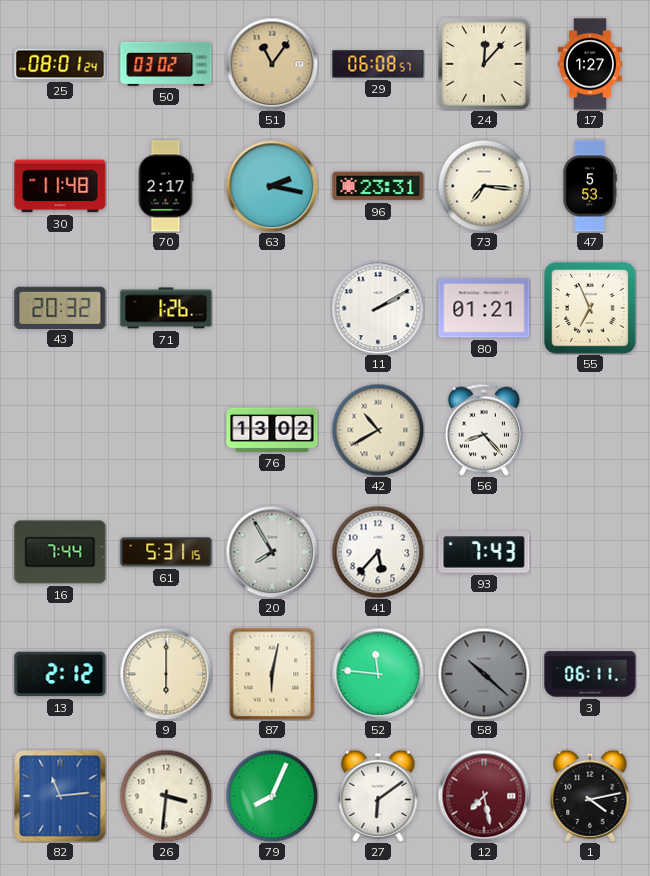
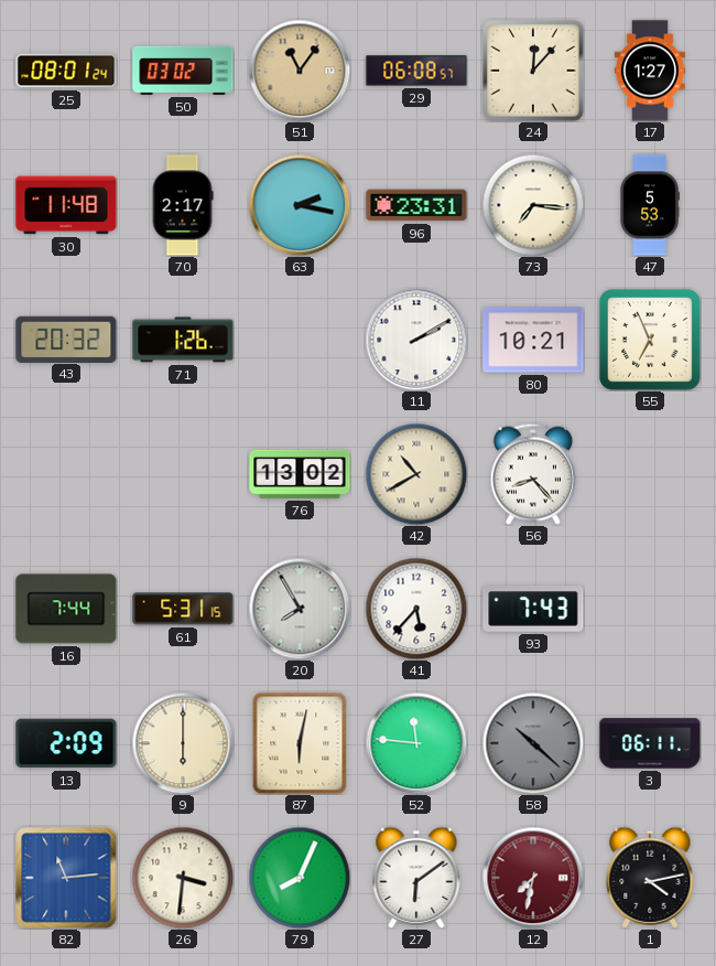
80: 01:21 -> 10:21 (533, 340)
13: 2:12 -> 2:09 (66, 743)
12: 7:28 -> 7:32 (533, 878)
